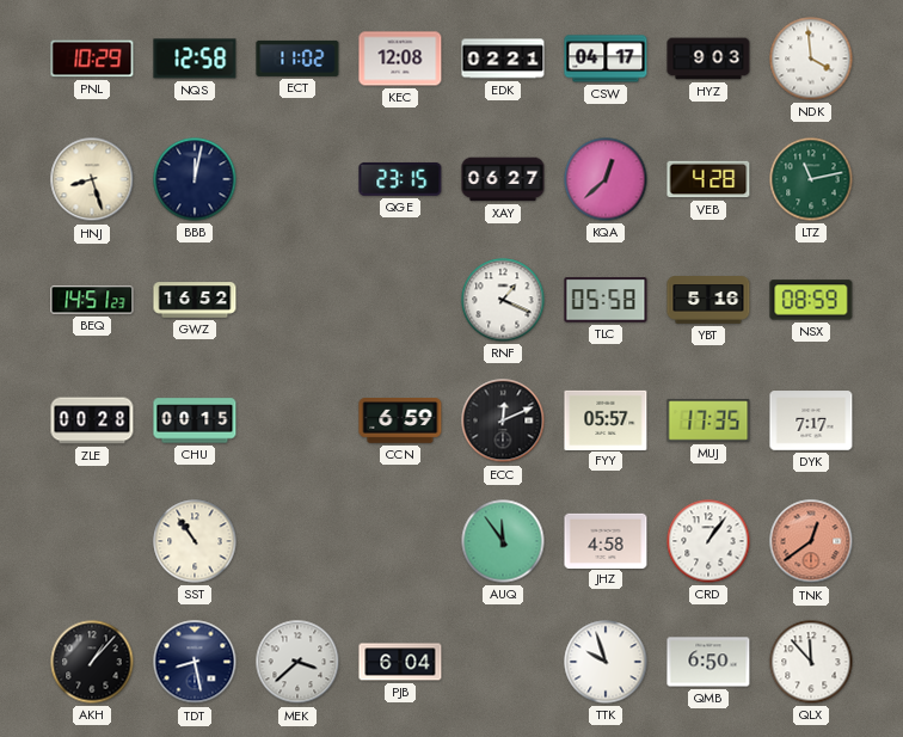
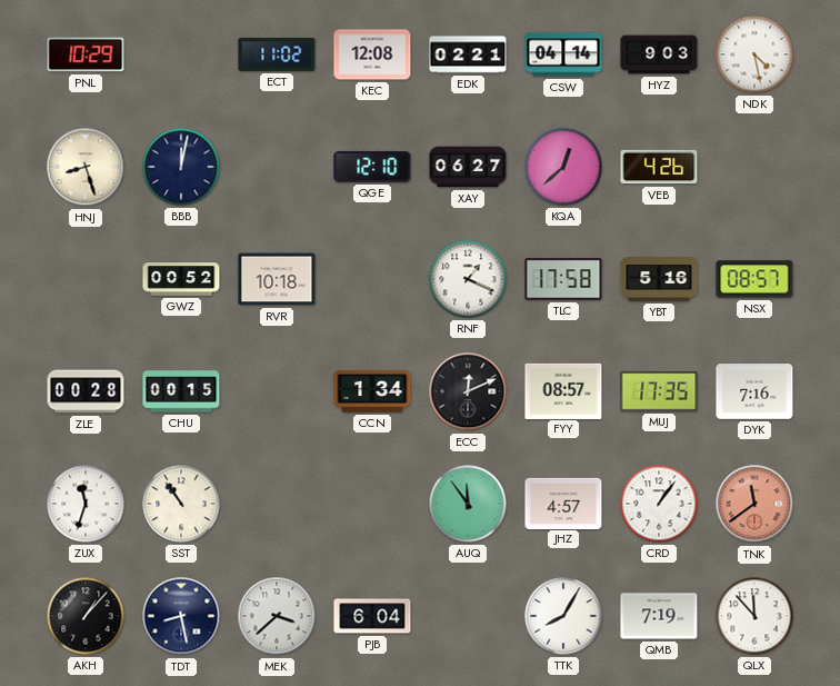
NQS: 12:58 -> none (195, 59)
CSW: 04:17 -> 04:14 (563, 54)
NDK: 3:59 -> 4:28 (754, 54)
QGE: 23:15 -> 12:10 (372, 167)
VEB: 4:28 -> 4:26 (659, 167)
LTZ: 11:13 -> none (811, 179)
BEQ: 14:51 -> none (92, 300)
GWZ: 16:52 -> 00:52 (181, 279)
RVR: none -> 10:18 (277, 279)
TLC: 05:58 -> 17:58 (563, 279)
NSX: 08:59 -> 08:57 (754, 279)
CCN: 6:59 -> 1:34 (372, 391)
FYY: 05:57 -> 08:57 (563, 390)
DYK: 7:17 -> 7:16 (754, 391)
ZUX: none -> 11:33 (86, 504)
JHZ: 4:58 -> 4:57 (563, 503)
TNK: 12:39 -> 11:39 (754, 504)
TTK: 9:57 -> 8:05 (563, 616)
QMB: 6:50 -> 7:19 (659, 616)
